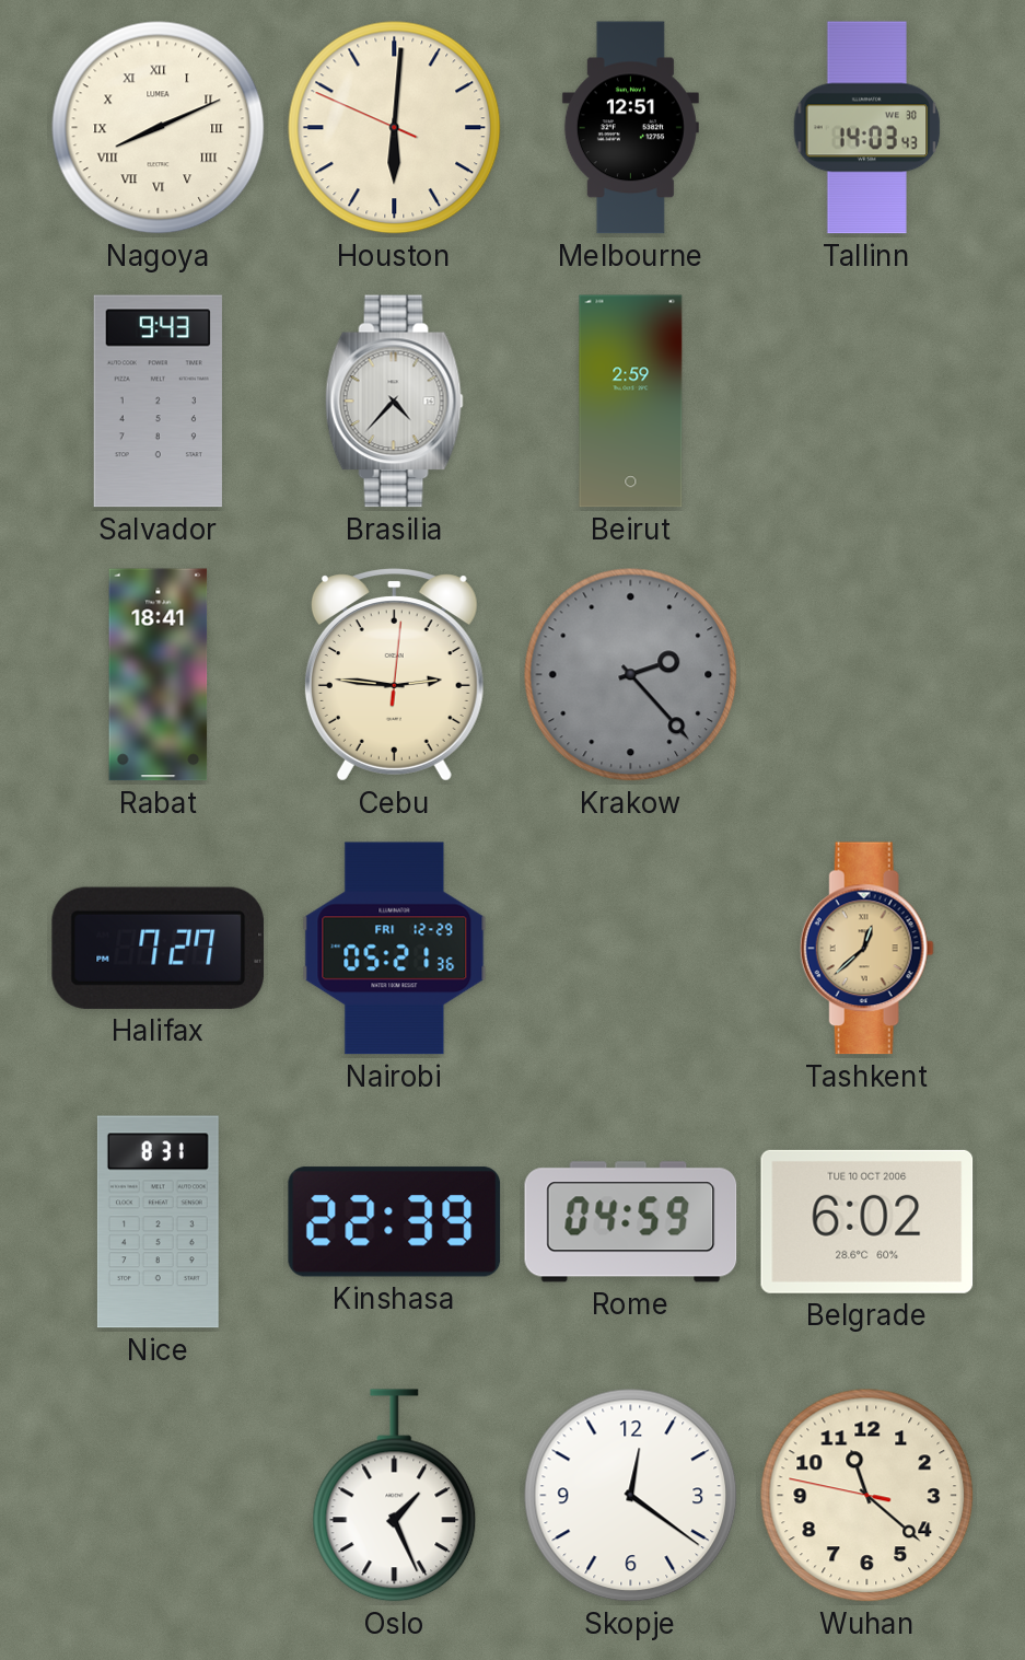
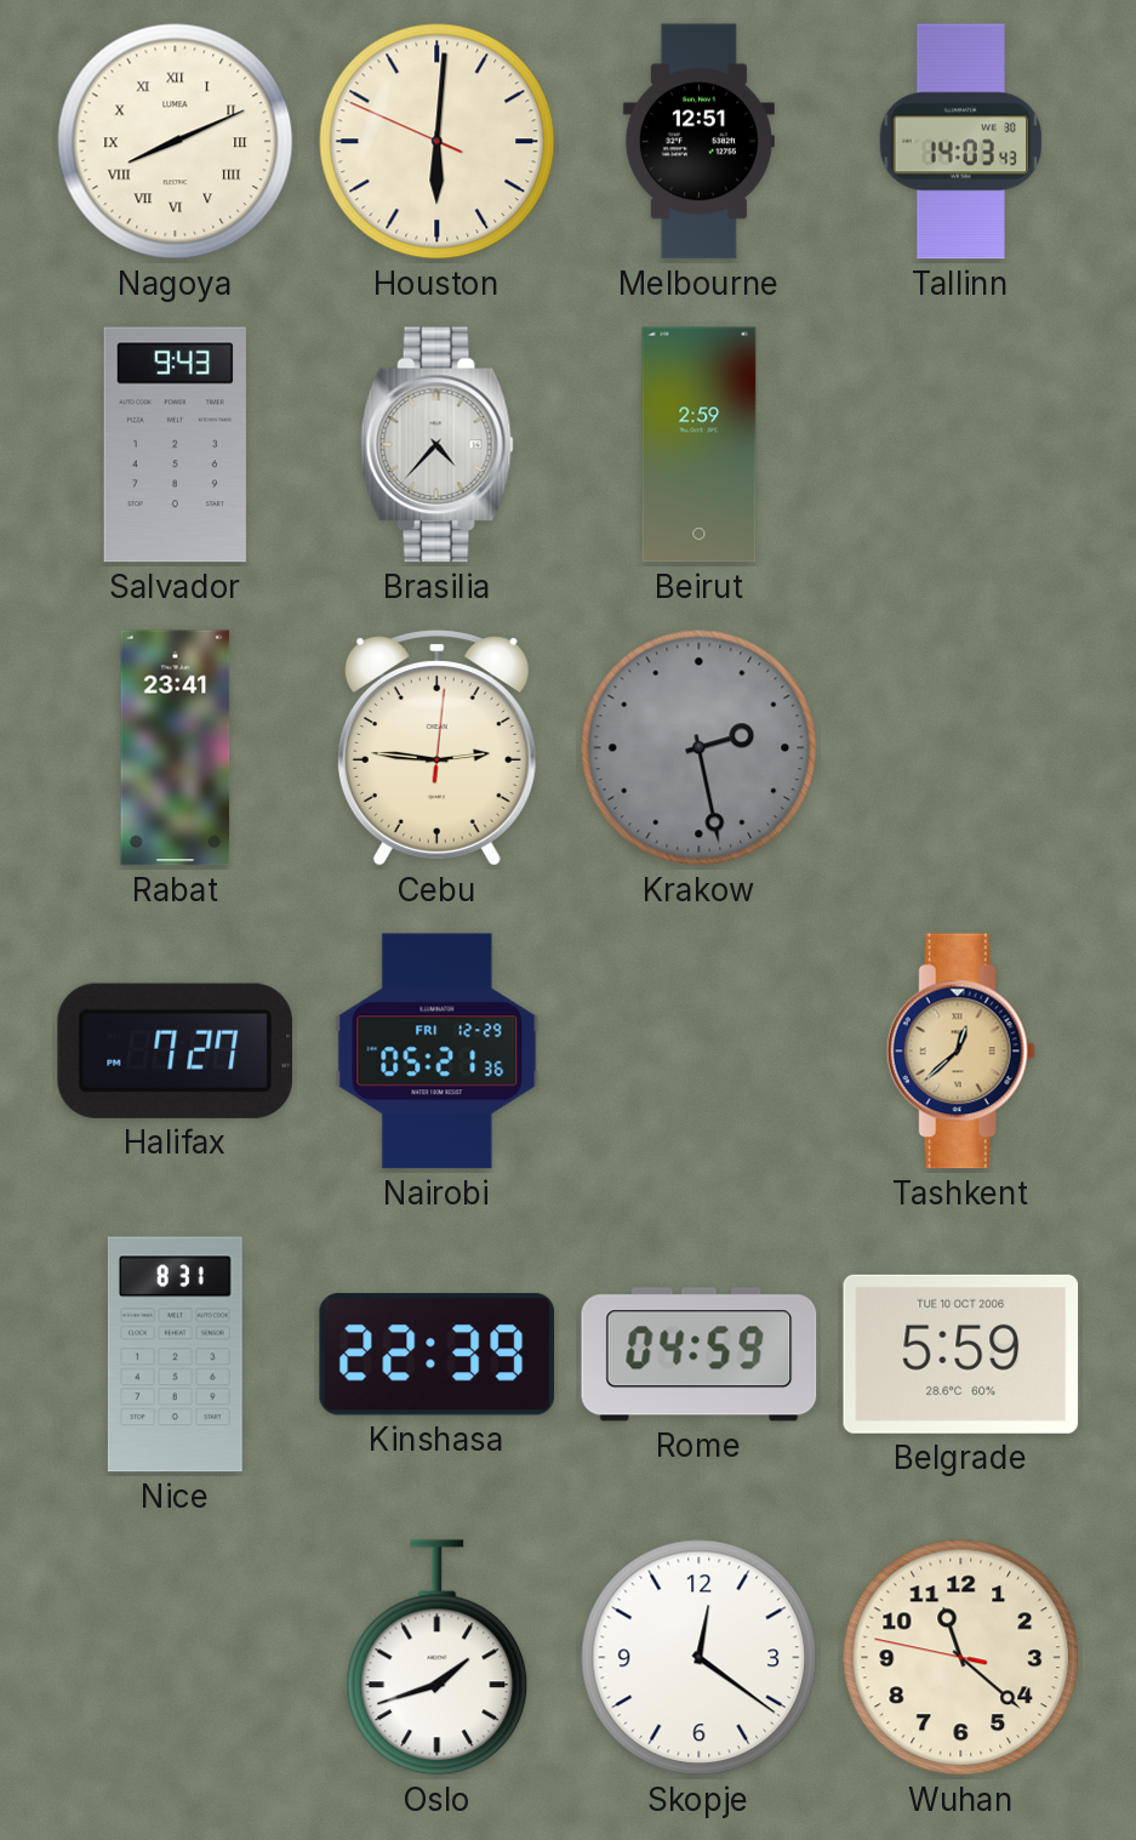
Rabat: 18:41 -> 23:41 (176, 748)
Krakow: 2:23 -> 2:28 (700, 748)
Belgrade: 6:02 -> 5:59 (961, 1354)
Oslo: 1:26 -> 1:42 (438, 1658)
